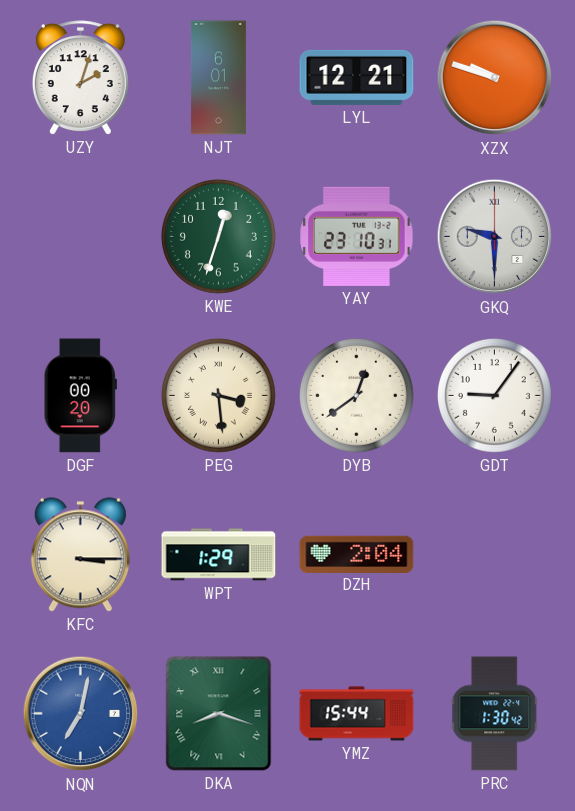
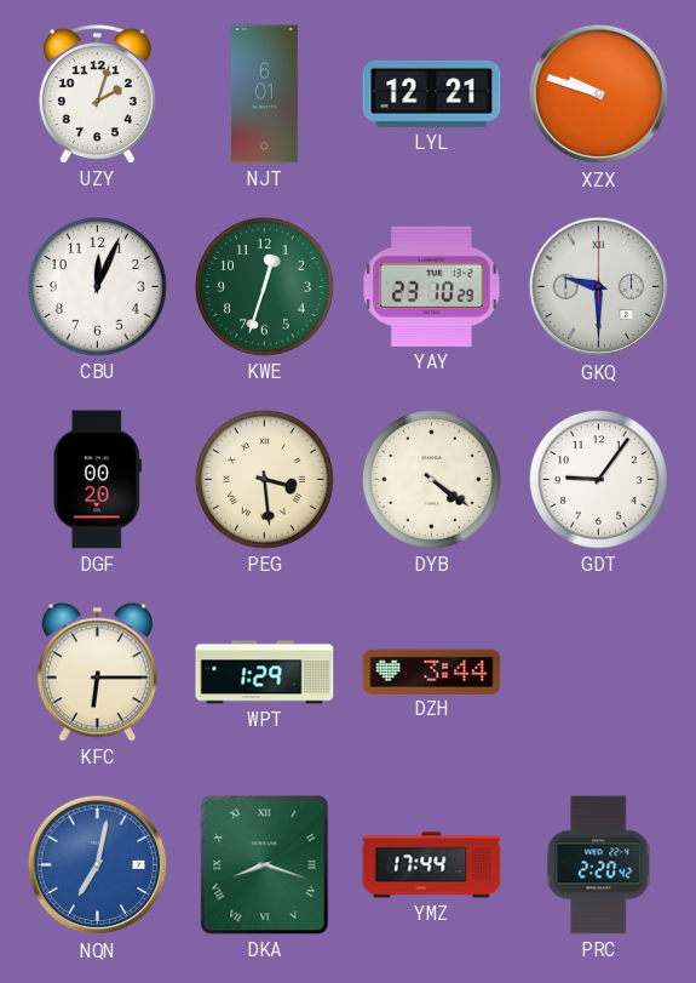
CBU: none -> 12:04 (97, 286)
YAY: 23:10:31 -> 23:10:29 (432, 286)
DYB: 12:39 -> 4:21 (431, 479)
KFC: 3:15 -> 6:15 (97, 673)
DZH: 2:04 -> 3:44 (432, 671)
YMZ: 15:44 -> 17:44 (432, 865)
PRC: 1:30 -> 2:20 (599, 865)
